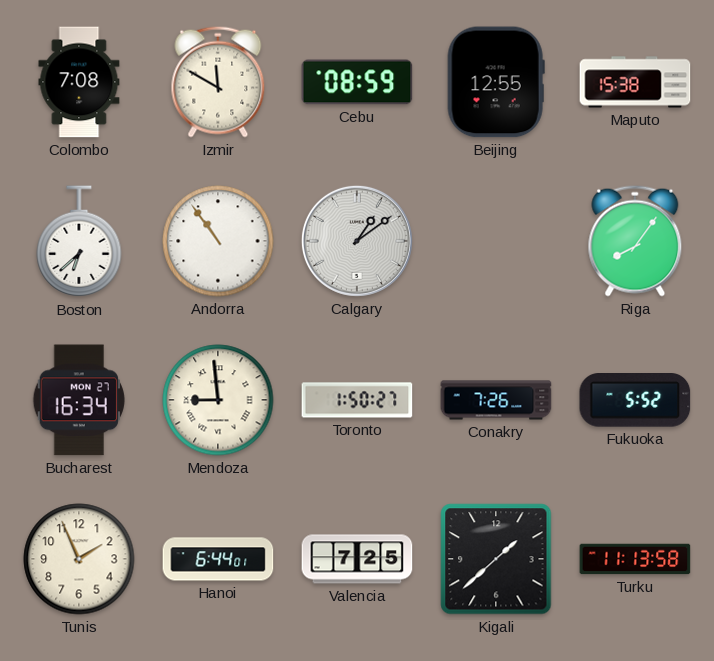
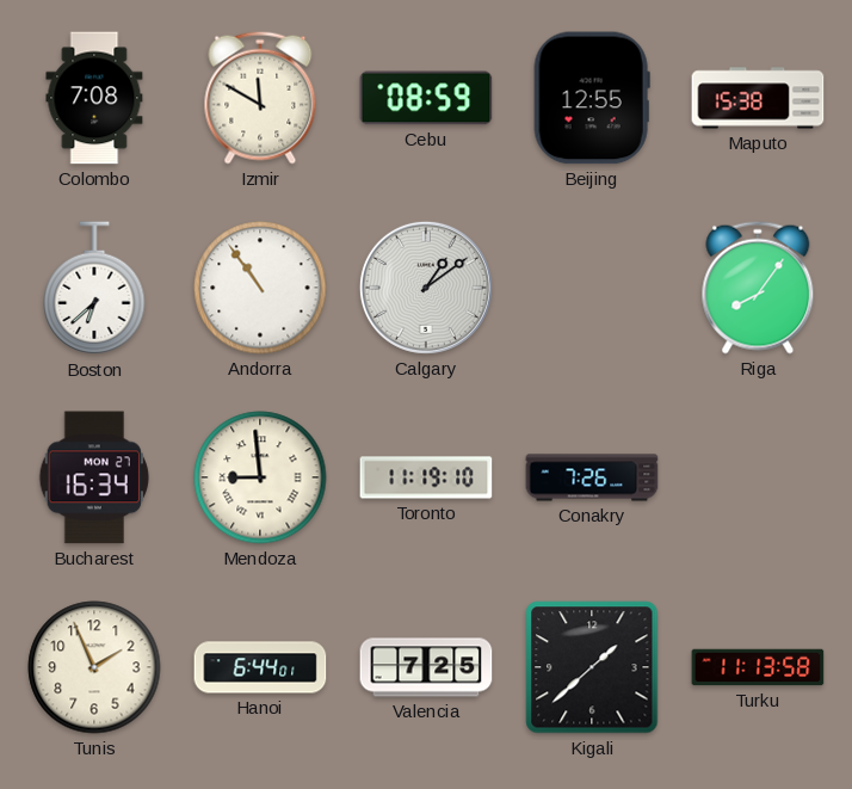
Toronto: 1:50 -> 11:19 (426, 477)
Fukuoka: 5:52 -> none (635, 400)
